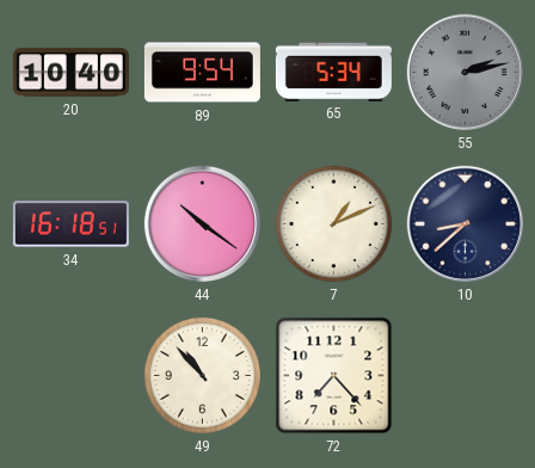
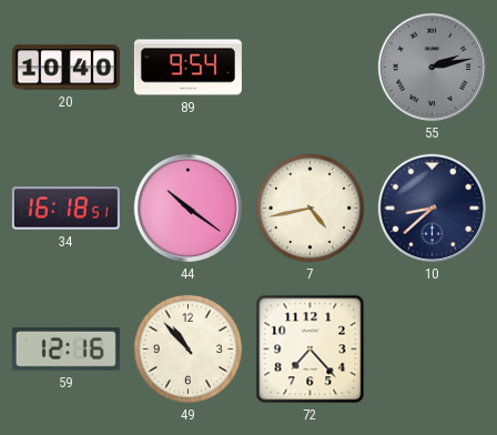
65: 5:34 -> none (333, 72)
7: 1:11 -> 4:43 (310, 208)
59: none -> 12:16 (65, 350)
